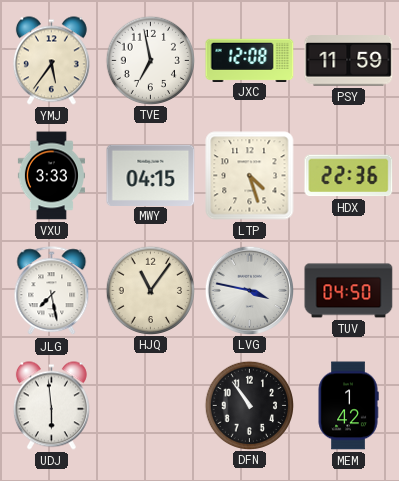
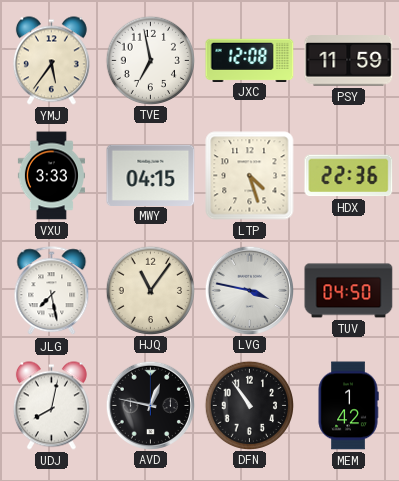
UDJ: 5:59 -> 8:02 (51, 406)
AVD: none -> 12:47 (150, 405)
